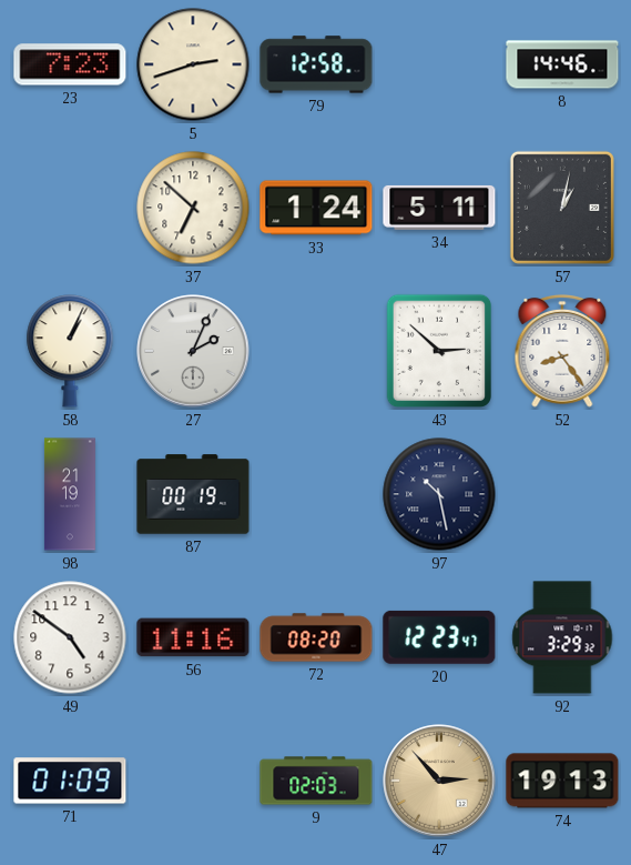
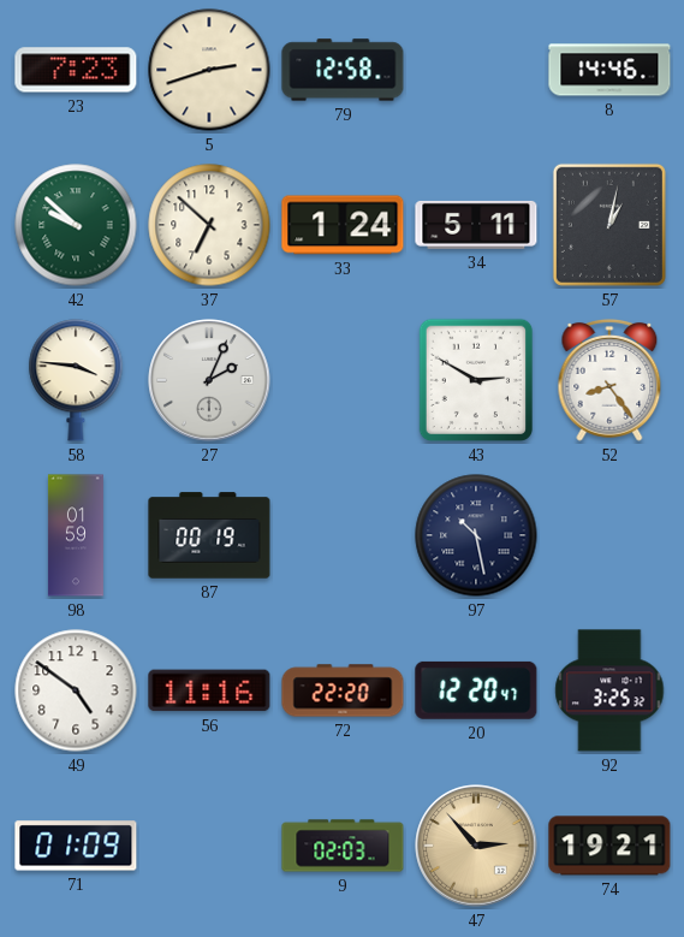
42: none -> 9:52 (76, 225)
58: 1:04 -> 3:46 (76, 380)
43: 2:52 -> 2:50 (476, 380)
98: 21:19 -> 01:59 (76, 535)
72: 08:20 -> 22:20 (343, 690)
20: 12:23 -> 12:20 (476, 690)
92: 3:29 -> 3:25 (609, 690)
74: 19:13 -> 19:21 (609, 846)
